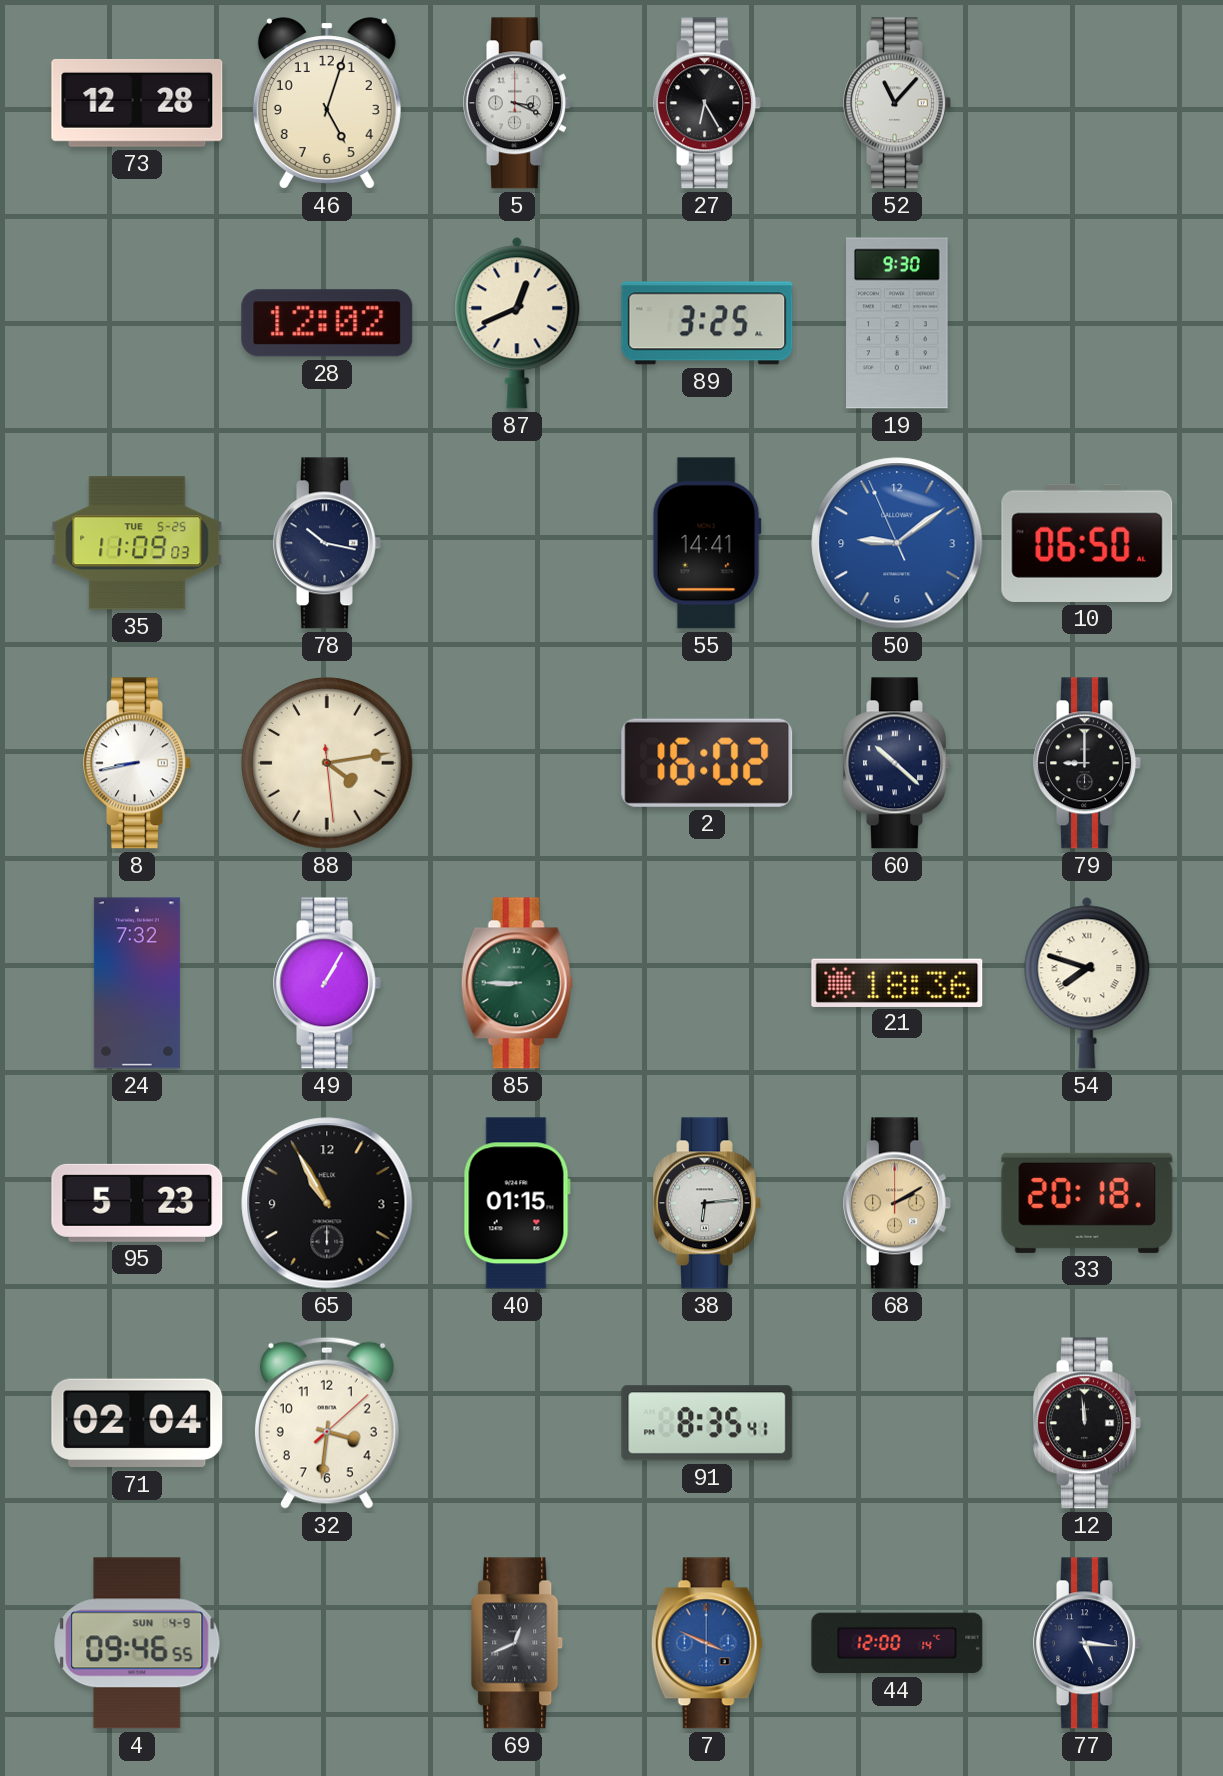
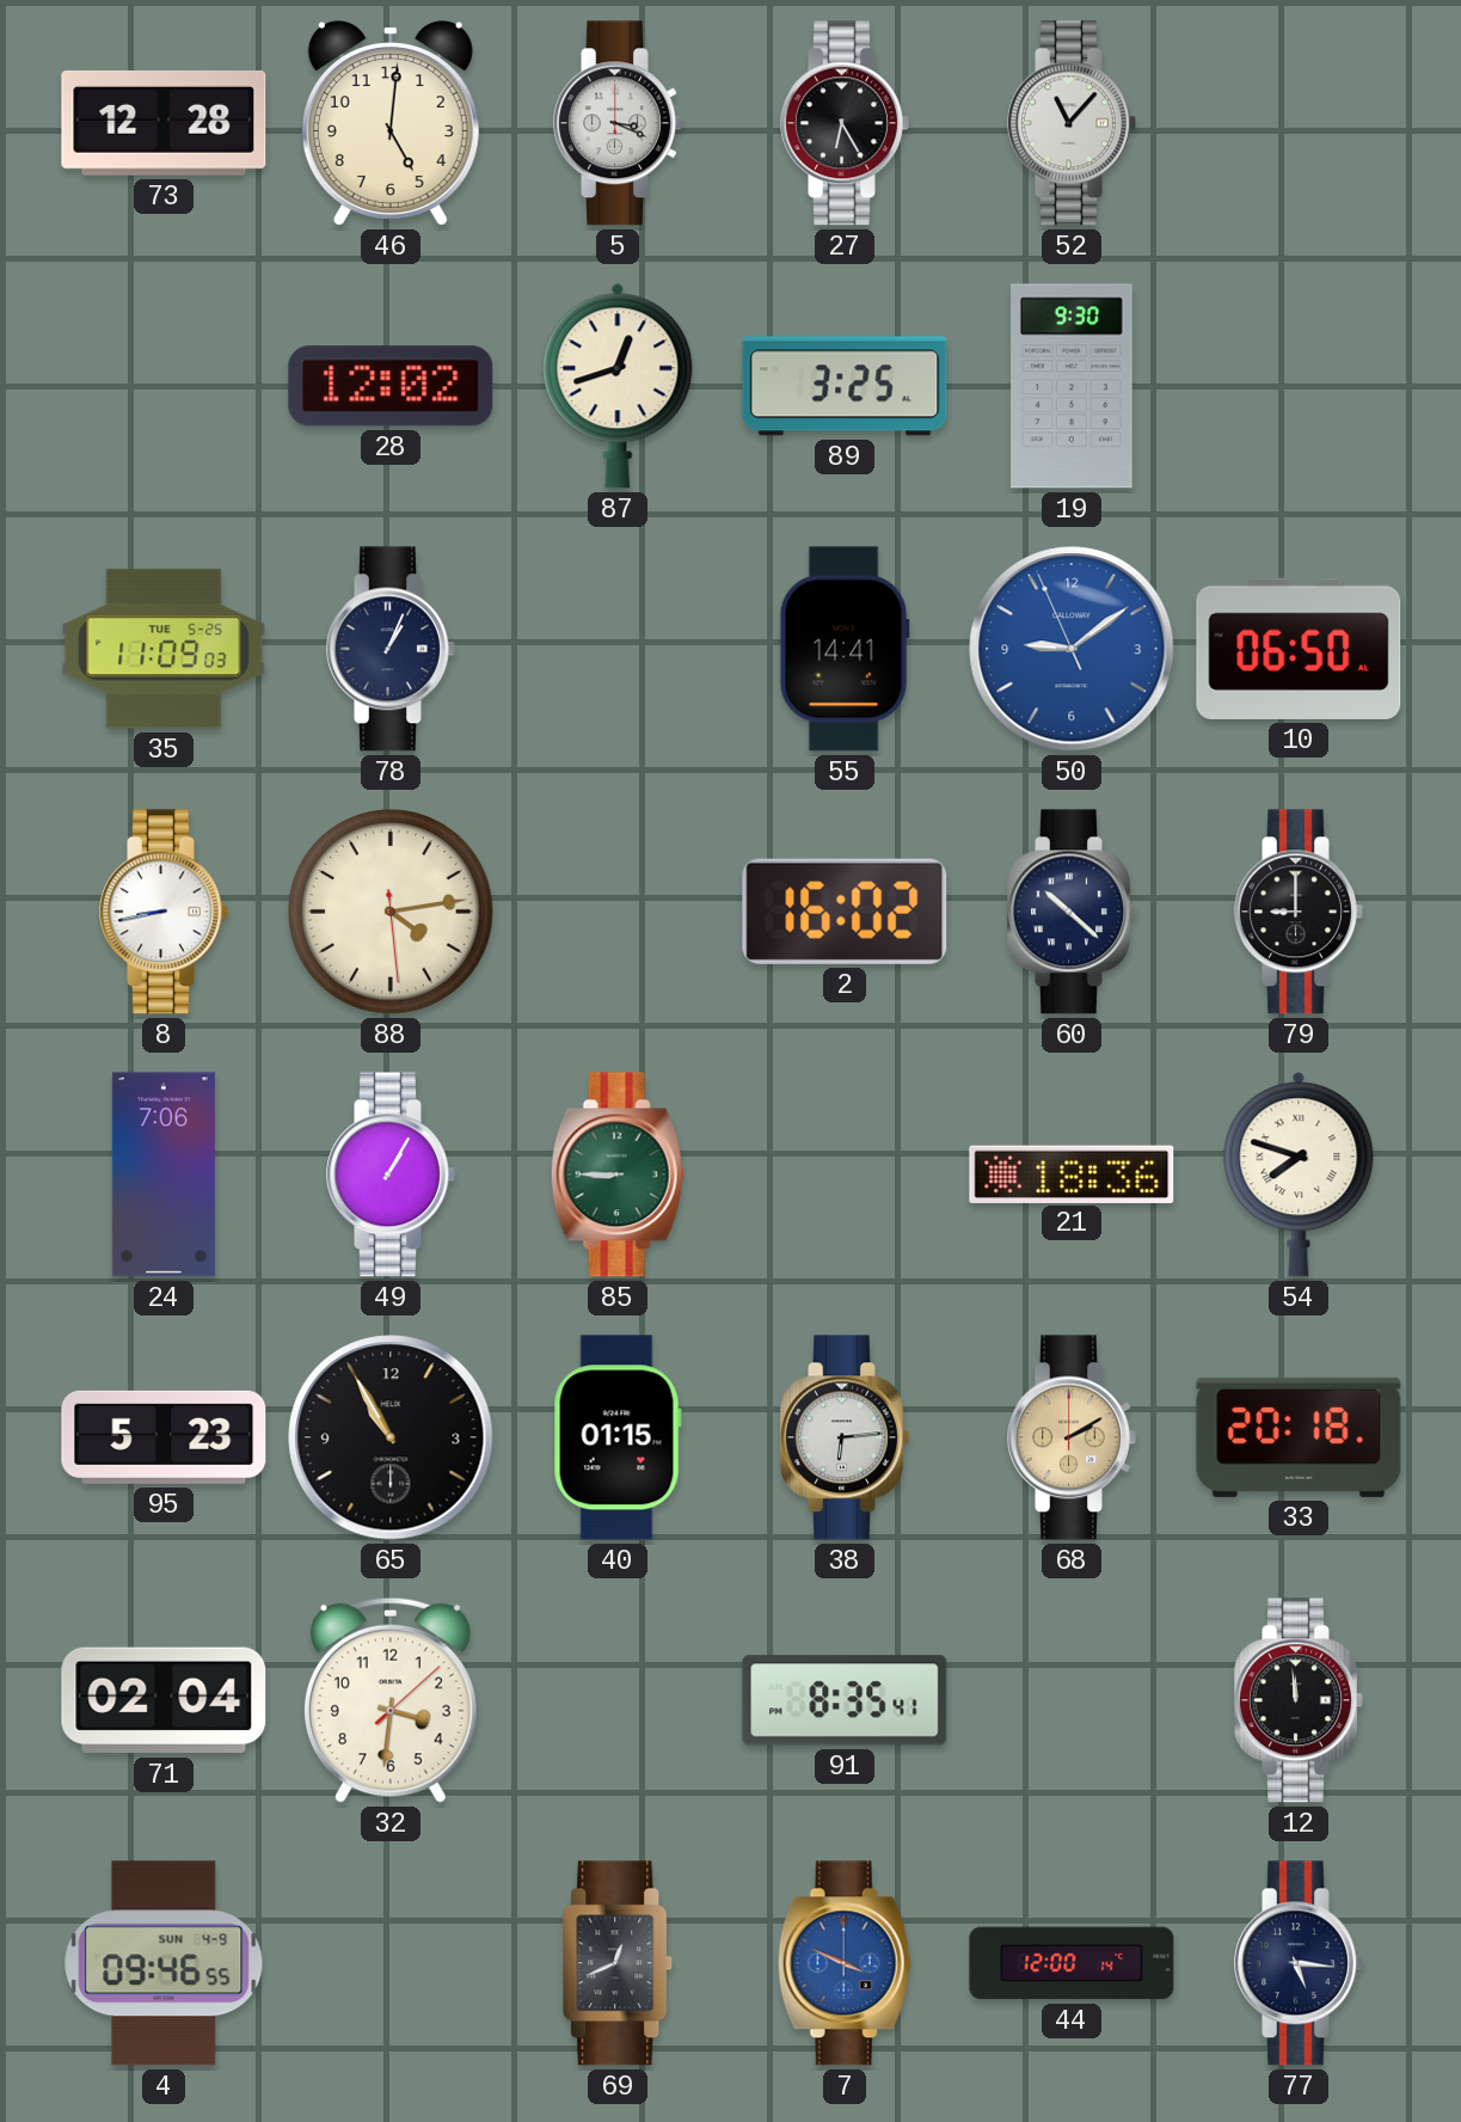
46: 5:03 -> 5:01 (391, 123)
87: 12:41 -> 12:42 (618, 386)
78: 10:17 -> 1:04 (391, 649)
24: 7:32 -> 7:06 (164, 1175)
